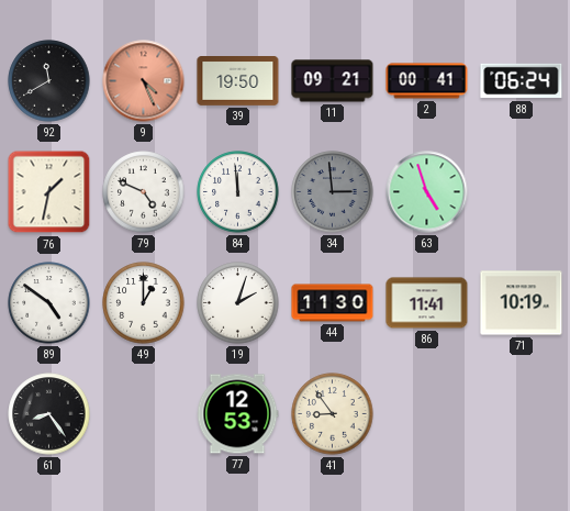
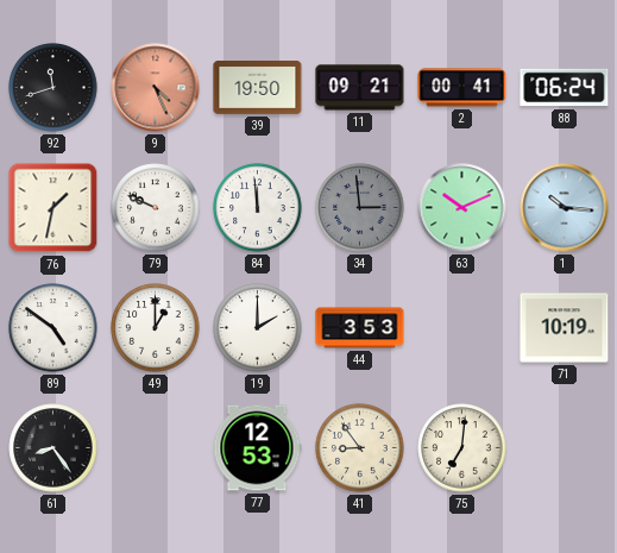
92: 11:40 -> 11:42 (53, 88)
79: 4:49 -> 9:49 (156, 208)
63: 4:57 -> 10:11 (462, 208)
1: none -> 10:16 (565, 208)
19: 2:03 -> 2:00 (258, 328)
44: 11:30 -> 3:53 (360, 328)
86: 11:41 -> none (427, 303)
75: none -> 7:01 (462, 448)
